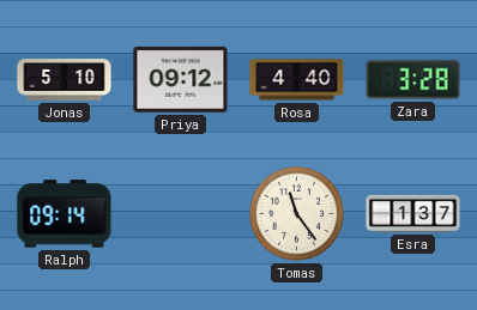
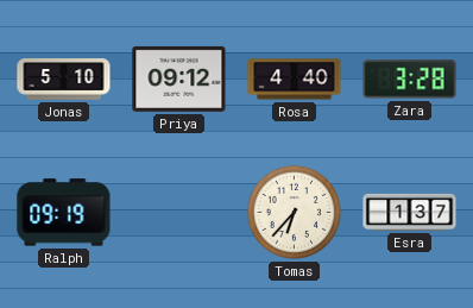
Ralph: 09:14 -> 09:19 (64, 213)
Tomas: 11:24 -> 6:37 (294, 212)
